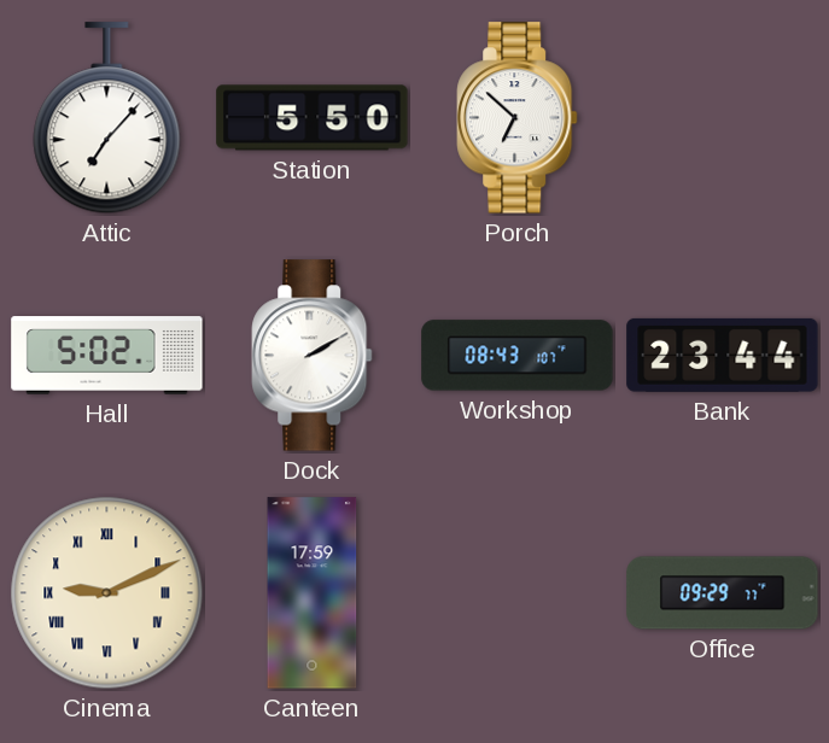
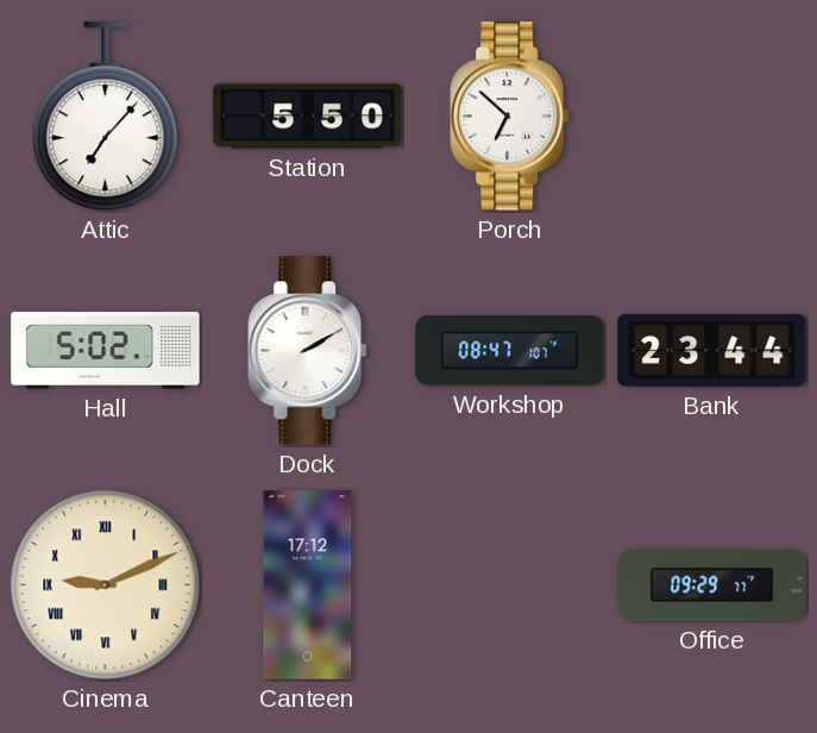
Workshop: 08:43 -> 08:47 (510, 351)
Canteen: 17:59 -> 17:12 (308, 585)
